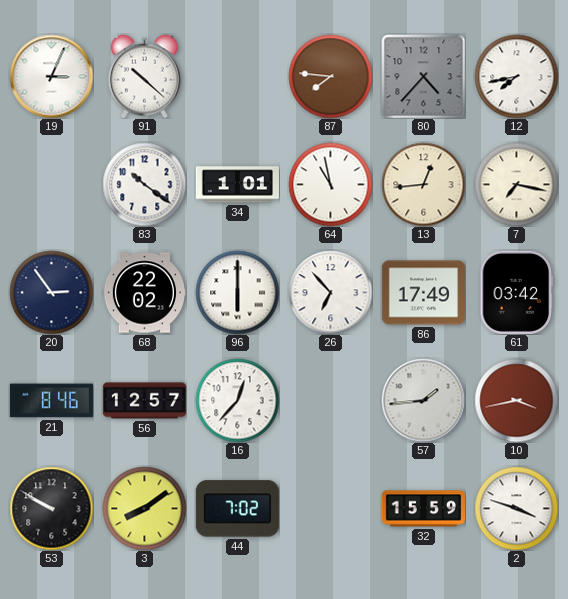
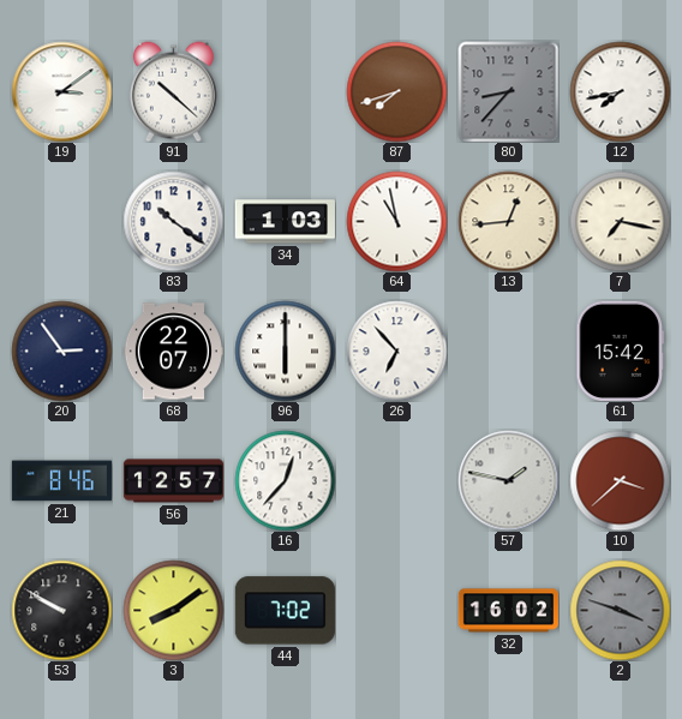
19: 3:04 -> 3:09 (61, 91)
87: 7:46 -> 7:42 (396, 91)
80: 4:37 -> 8:37 (508, 91)
34: 1:01 -> 1:03 (285, 222)
68: 22:02 -> 22:07 (173, 352)
86: 17:49 -> none (423, 293)
61: 03:42 -> 15:42 (621, 350)
57: 1:44 -> 1:47 (508, 480)
10: 3:43 -> 3:38 (620, 480)
32: 15:59 -> 16:02 (508, 611)
2 dial: white -> grey (620, 610)
